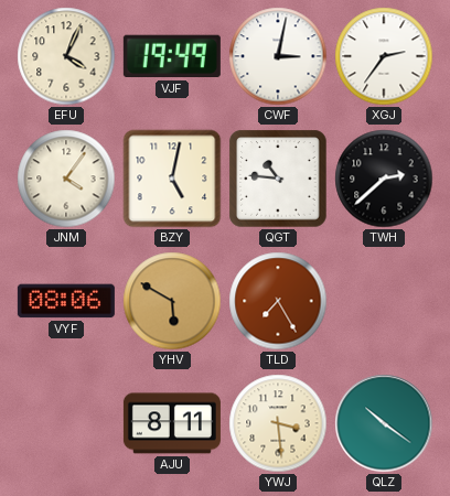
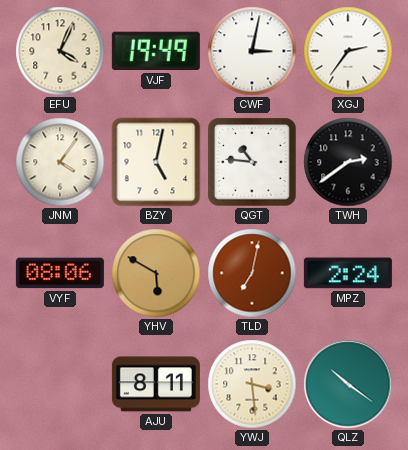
TWH: 2:38 -> 2:39 (348, 162)
TLD: 7:25 -> 7:02 (252, 273)
MPZ: none -> 2:24 (348, 273)
